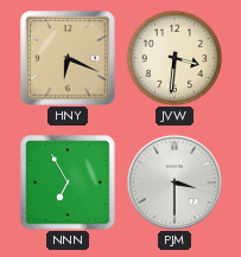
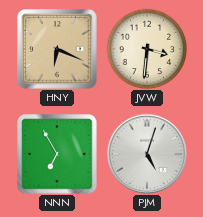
PJM: 3:30 -> 5:03 (147, 154)
